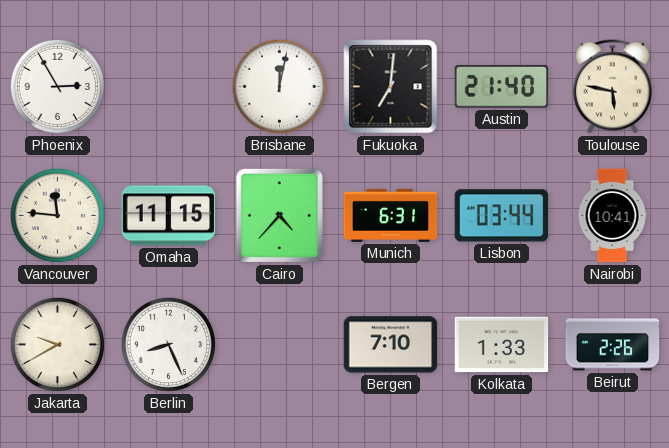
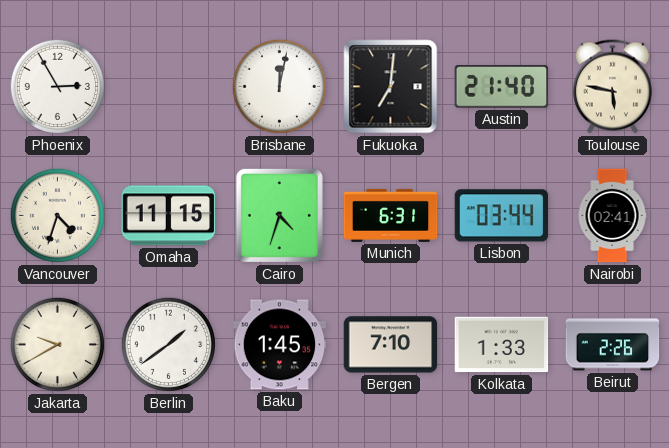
Vancouver: 11:46 -> 4:33 (57, 215)
Cairo: 4:37 -> 4:33 (279, 215)
Nairobi: 10:41 -> 02:41 (612, 216)
Berlin: 8:26 -> 1:39 (168, 344)
Baku: none -> 1:45 (280, 345)
